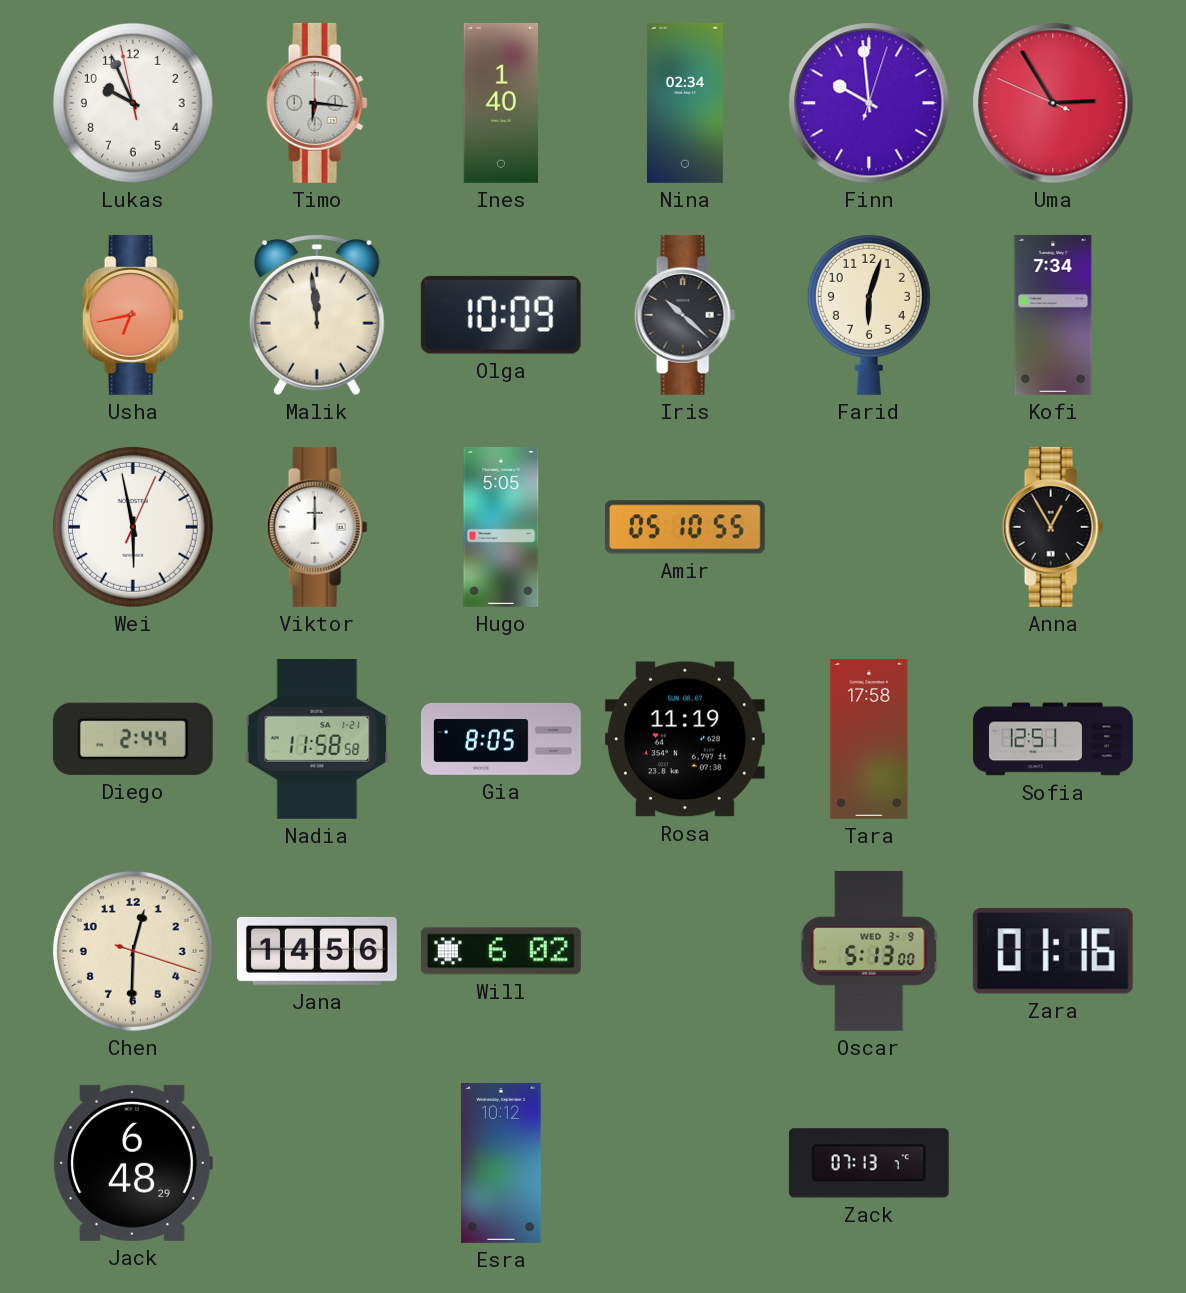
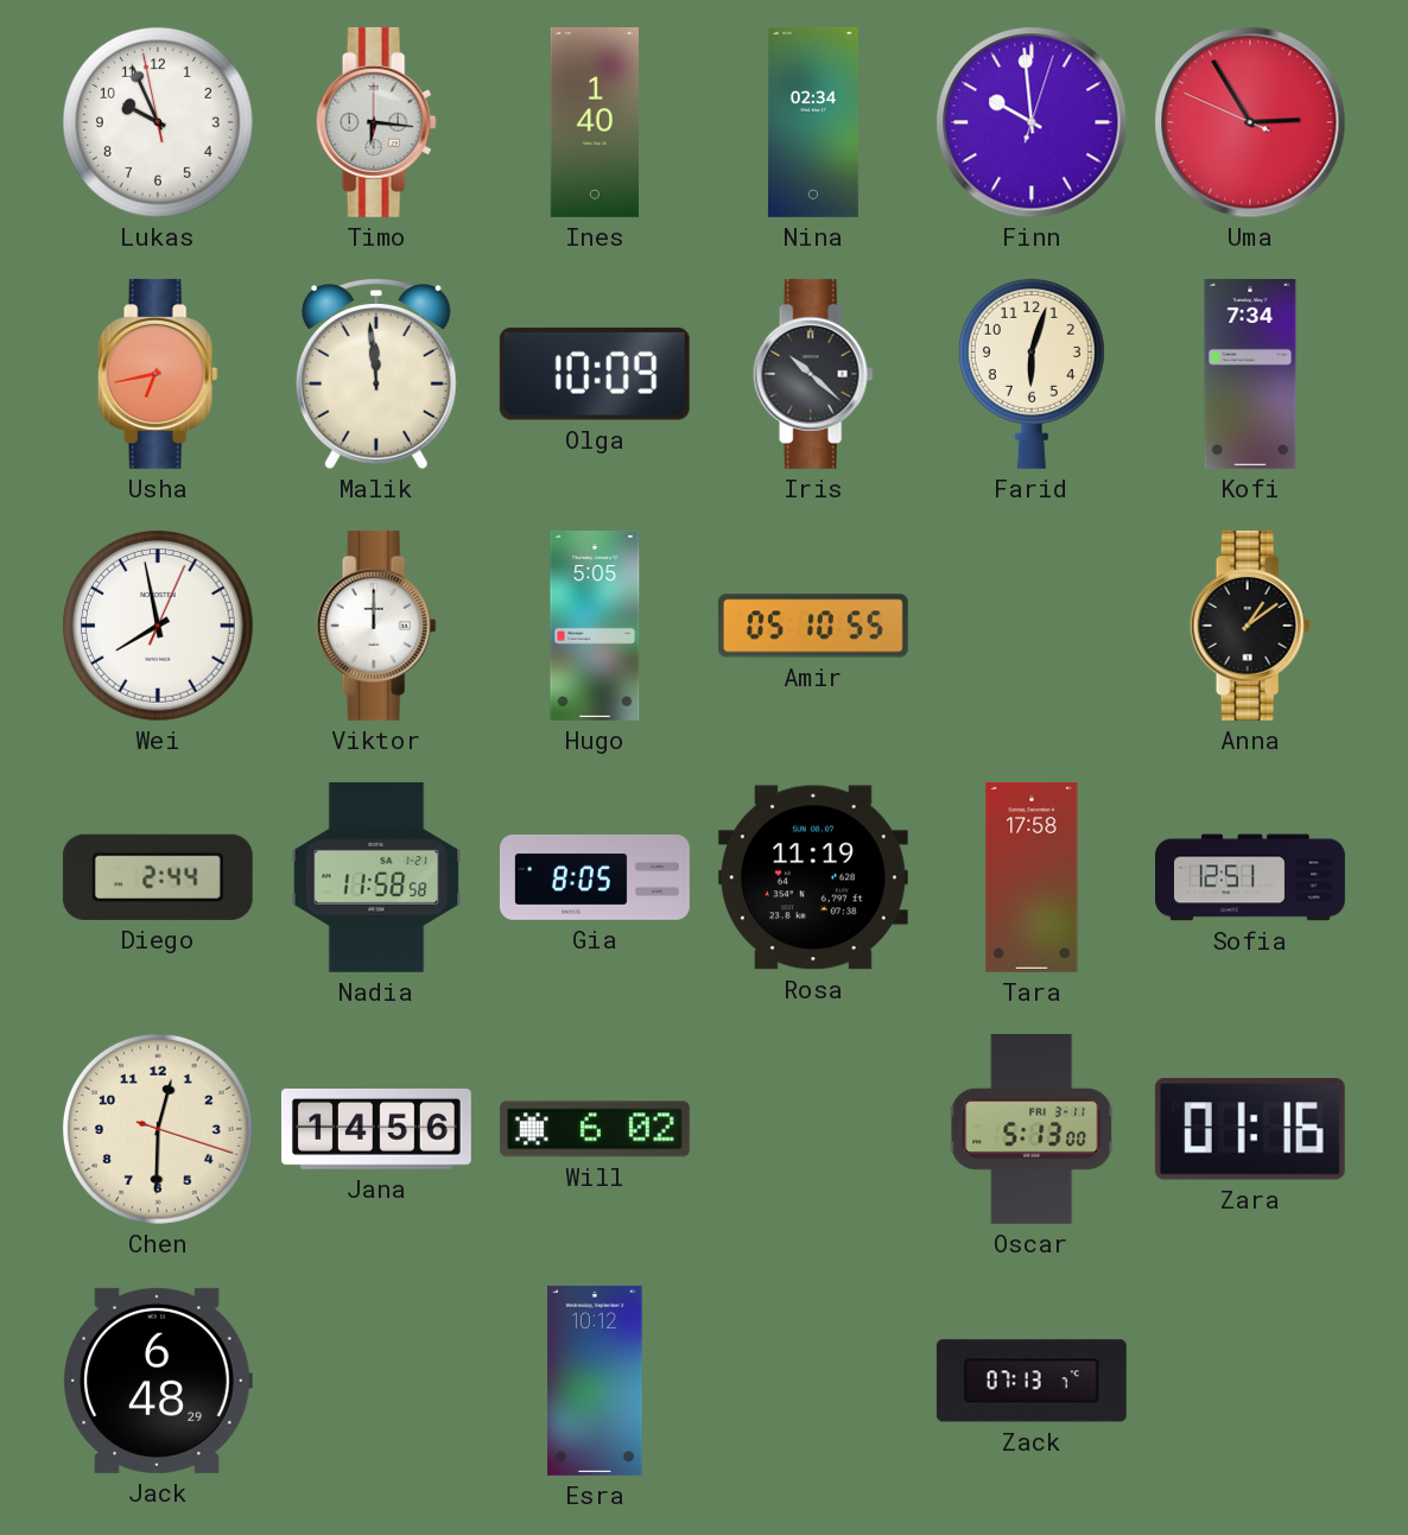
Wei: 5:58 -> 7:58 (158, 626)
Anna: 12:55 -> 1:09 (1250, 626)
Oscar date: WED 3-9 -> FRI 3-11 (1032, 1129)
